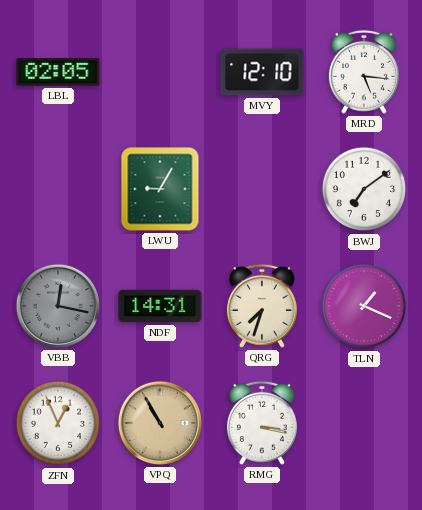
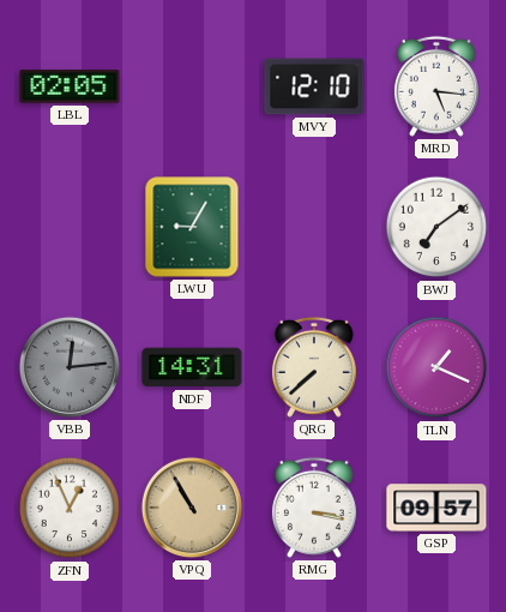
VBB: 12:17 -> 12:14 (70, 367)
QRG: 7:33 -> 7:38 (314, 367)
GSP: none -> 09:57 (436, 508)
